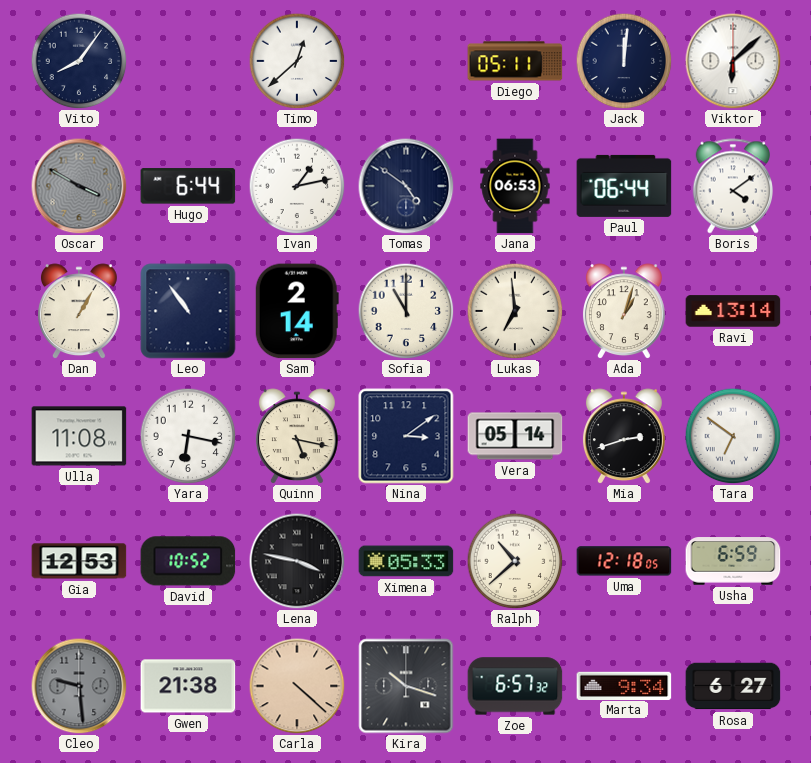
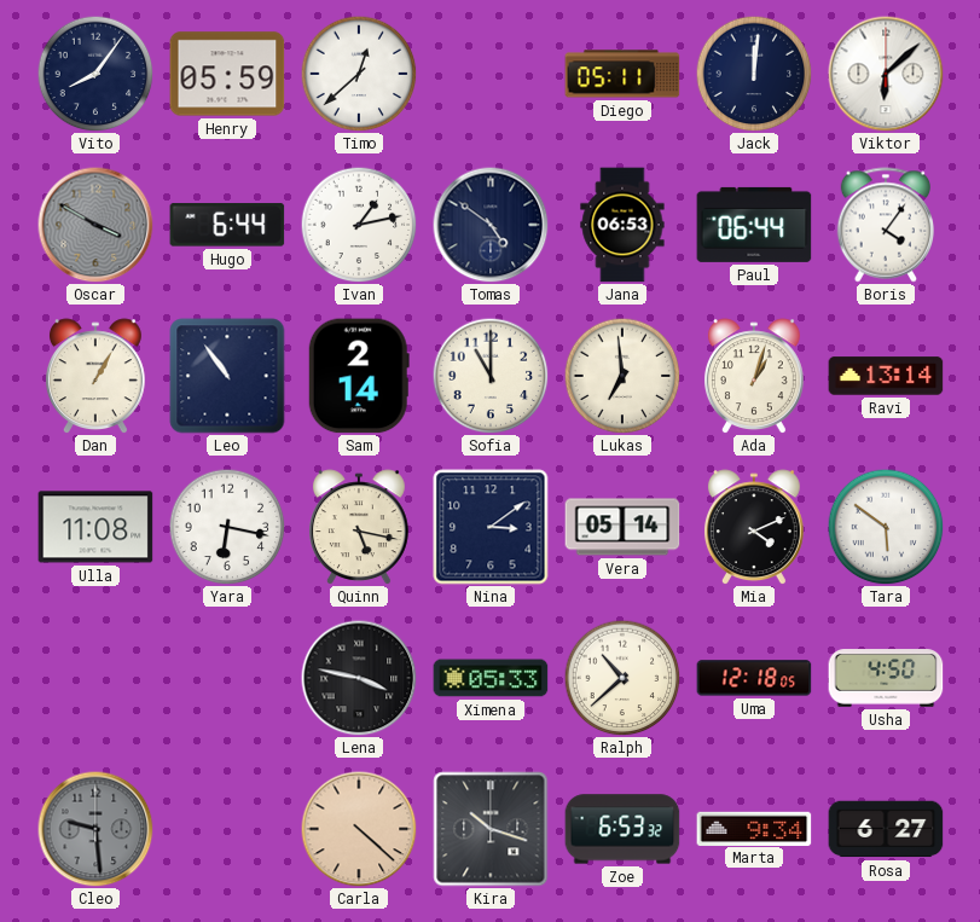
Henry: none -> 05:59 (227, 74)
Boris: 4:09 -> 4:06 (885, 225)
Mia: 2:42 -> 4:11 (754, 527)
Tara: 6:51 -> 5:51 (886, 527)
Gia: 12:53 -> none (79, 561)
David: 10:52 -> none (188, 561)
Usha: 6:59 -> 4:50 (886, 678)
Gwen: 21:38 -> none (188, 686)
Zoe: 6:57 -> 6:53 (622, 829)
